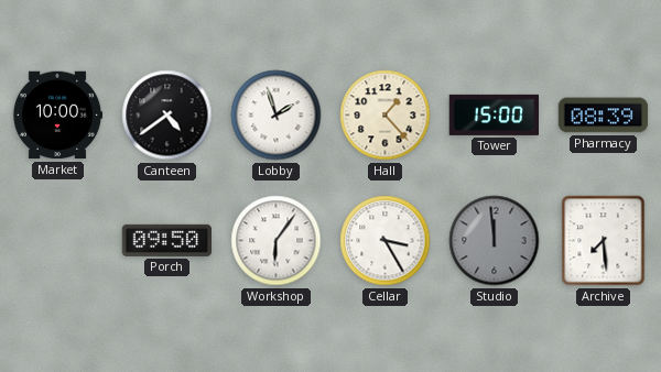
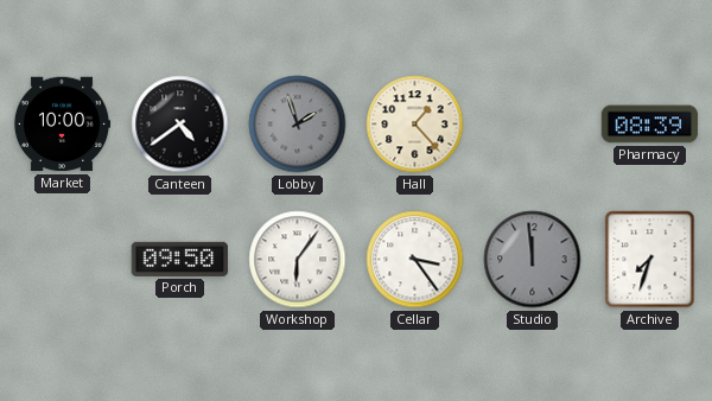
Lobby dial: white -> grey (298, 125)
Tower: 15:00 -> none (495, 114)
Cellar: 3:25 -> 3:24 (415, 260)
Archive: 7:29 -> 7:33 (650, 260)
